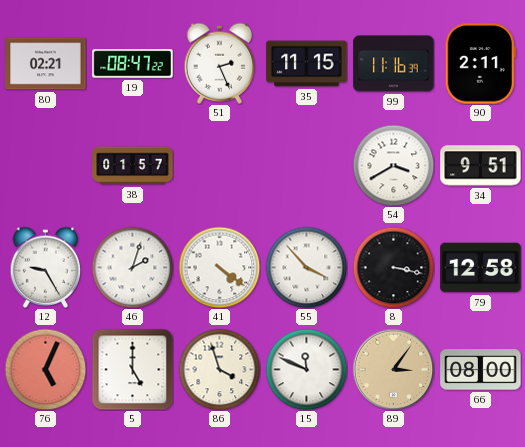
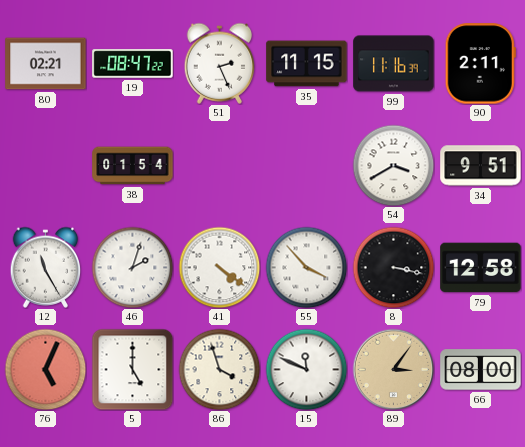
38: 01:57 -> 01:54 (133, 166)
12: 9:25 -> 11:25 (46, 267)
